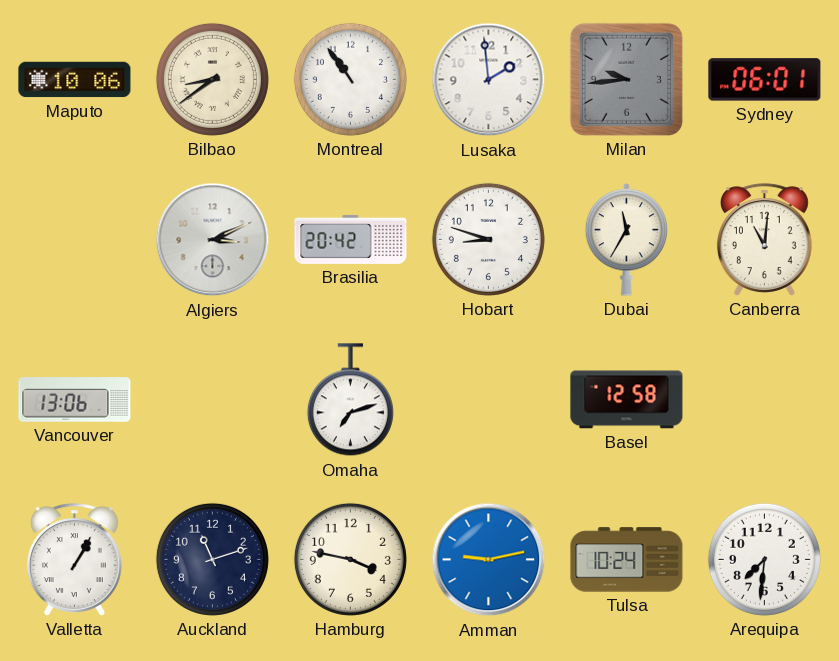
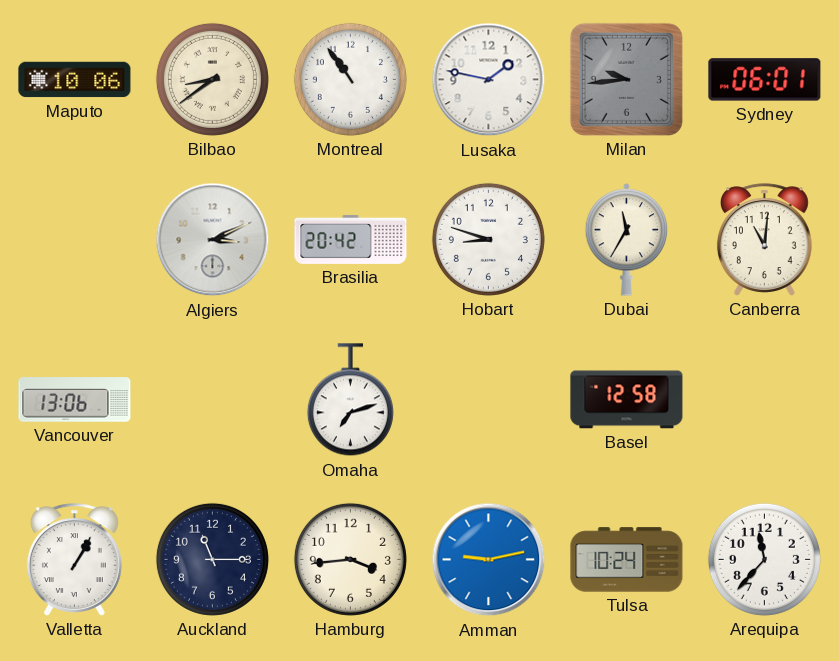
Lusaka: 1:59 -> 1:47 (489, 80)
Auckland: 11:12 -> 11:15 (212, 559)
Hamburg: 3:47 -> 3:44 (350, 559)
Arequipa: 7:31 -> 11:37 (764, 559)
